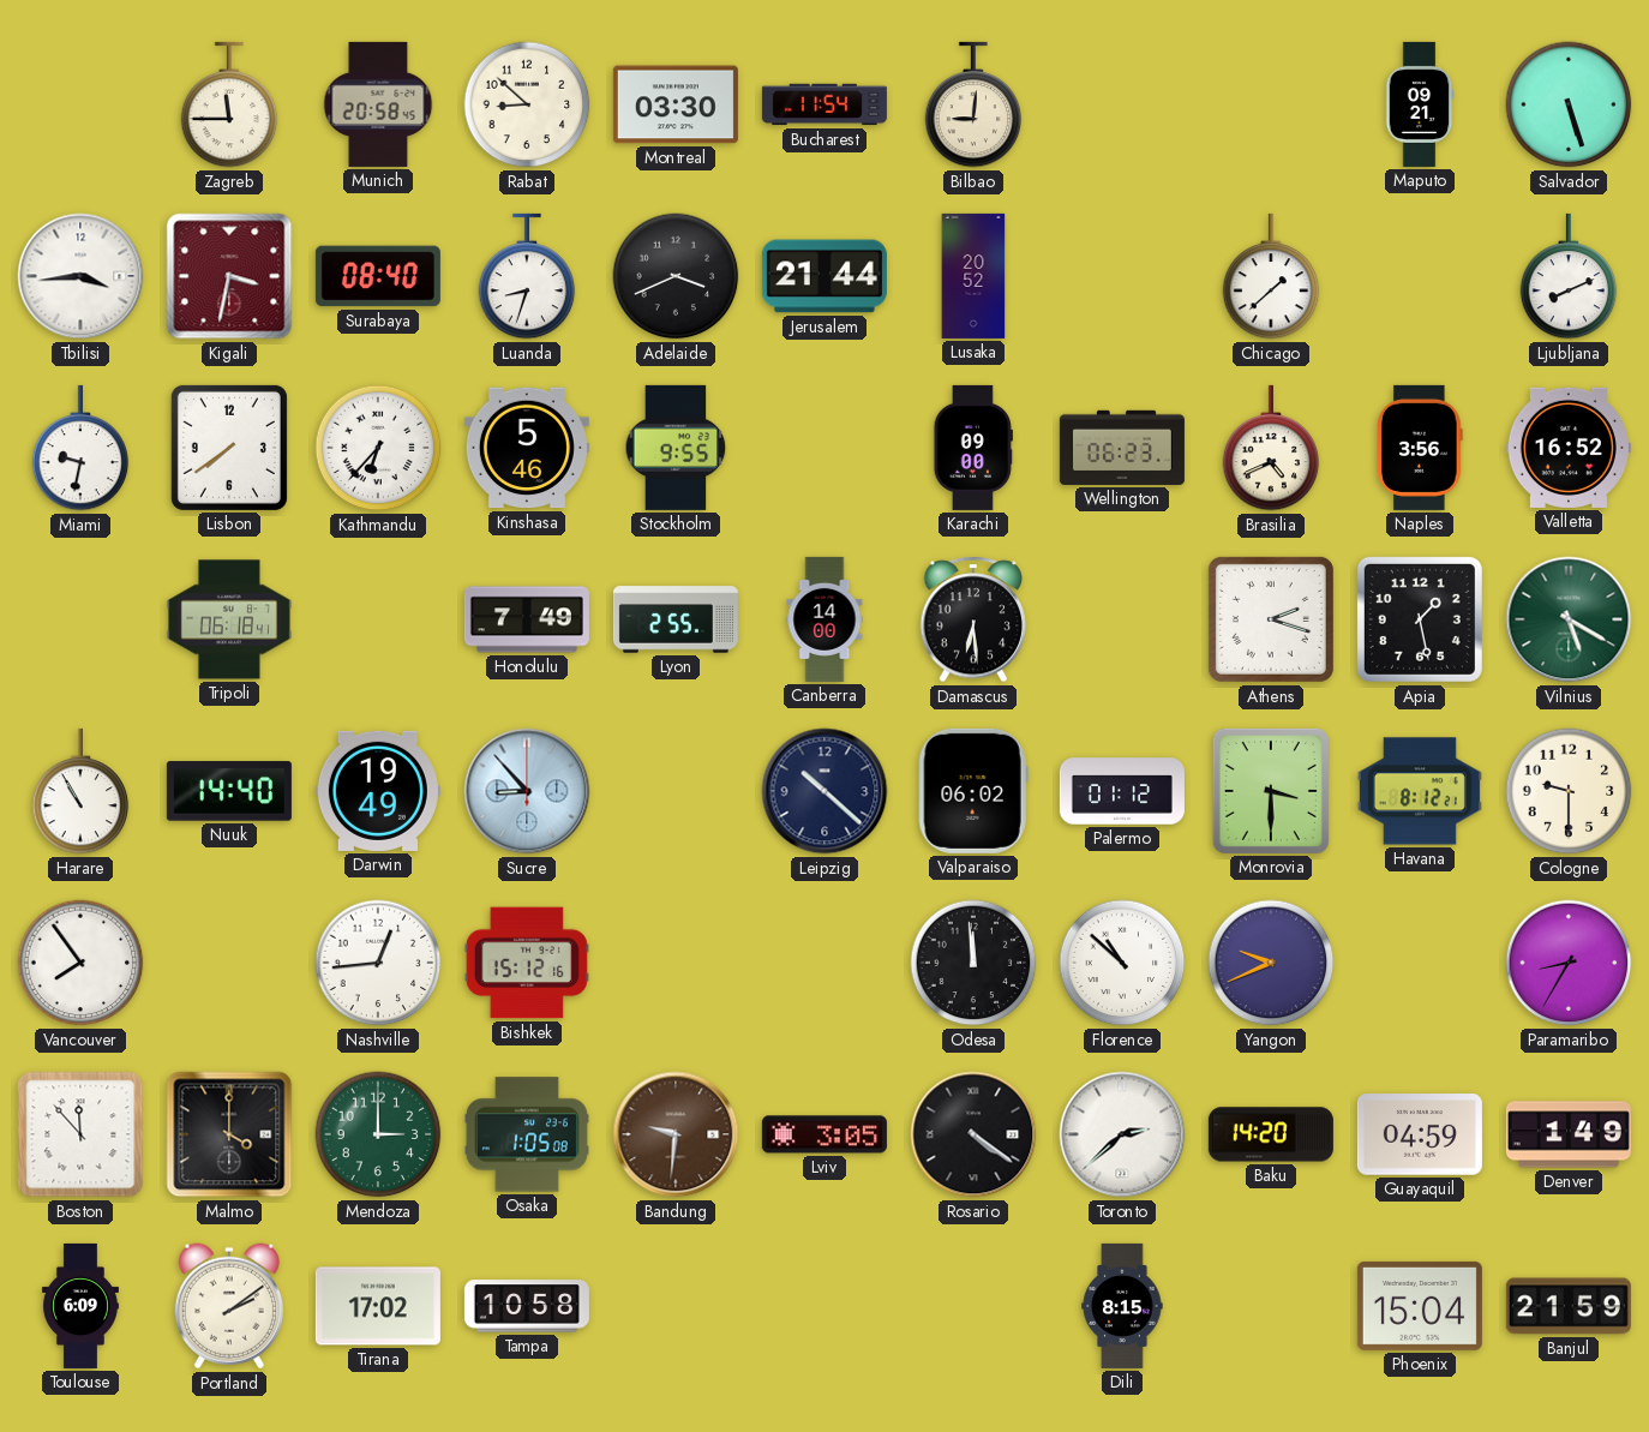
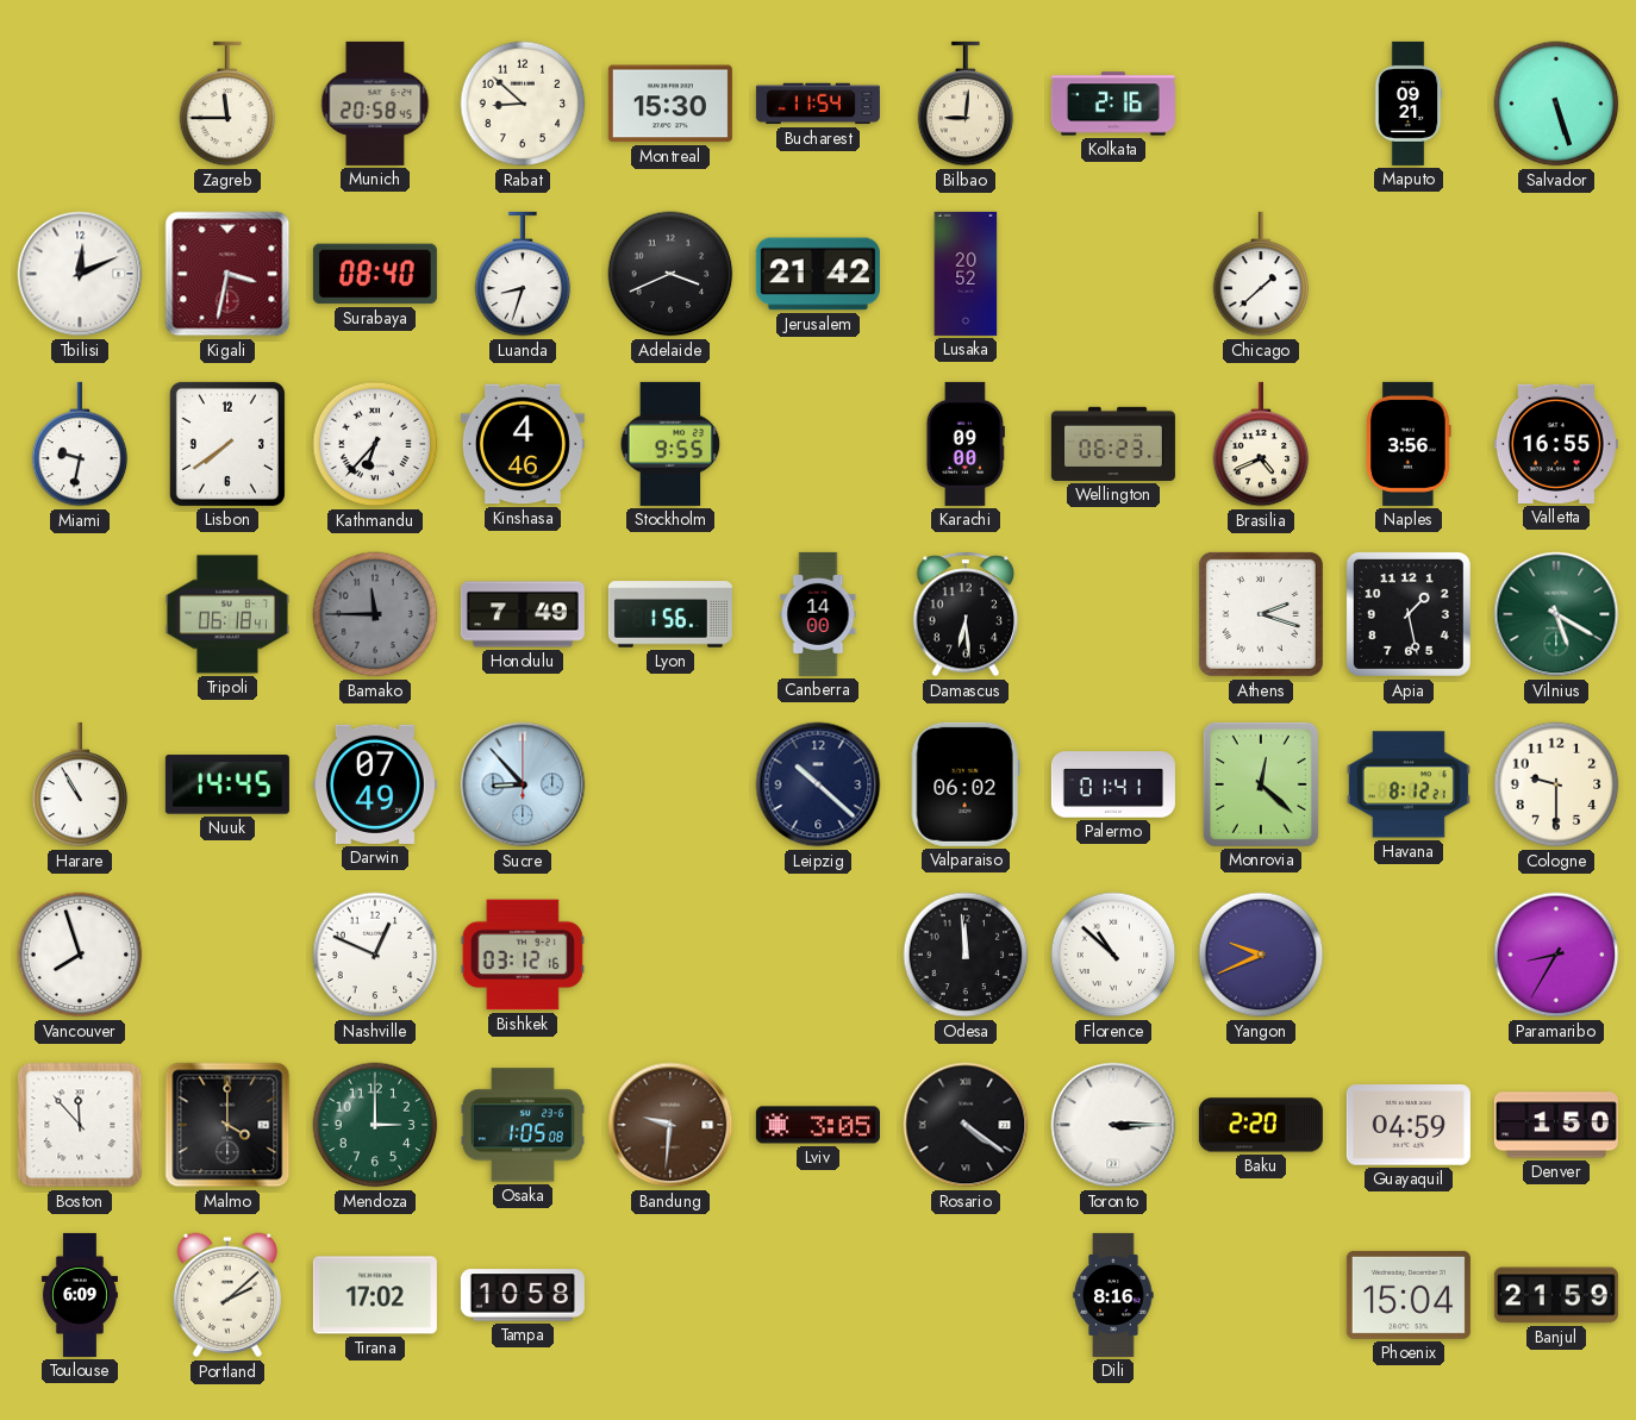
Montreal: 03:30 -> 15:30 (670, 104)
Kolkata: none -> 2:16 (1113, 104)
Tbilisi: 3:44 -> 12:11 (80, 274)
Jerusalem: 21:44 -> 21:42 (818, 274)
Ljubljana: 8:11 -> none (1569, 276)
Kinshasa: 5:46 -> 4:46 (523, 444)
Valletta: 16:52 -> 16:55 (1556, 444)
Bamako: none -> 11:45 (375, 614)
Lyon: 2:55 -> 1:56 (670, 614)
Nuuk: 14:40 -> 14:45 (227, 784)
Darwin: 19:49 -> 07:49 (375, 784)
Palermo: 01:12 -> 01:41 (1113, 784)
Monrovia: 3:30 -> 12:22 (1261, 784)
Vancouver: 7:54 -> 7:57 (80, 955)
Nashville: 12:44 -> 12:49 (375, 955)
Bishkek: 15:12 -> 03:12 (523, 955)
Toronto: 2:38 -> 3:15 (1113, 1125)
Baku: 14:20 -> 2:20 (1261, 1125)
Denver: 1:49 -> 1:50 (1556, 1125)
Portland: 2:09 -> 2:08 (227, 1295)
Dili: 8:15 -> 8:16 (1113, 1295)
